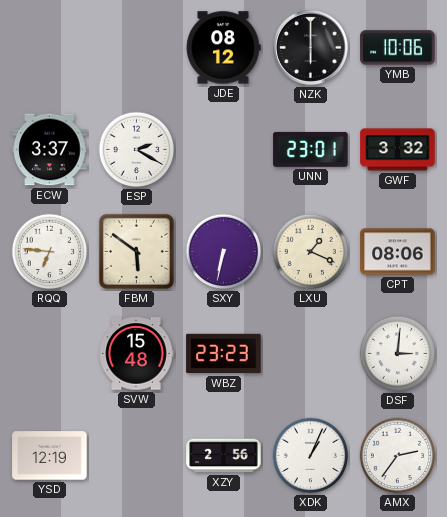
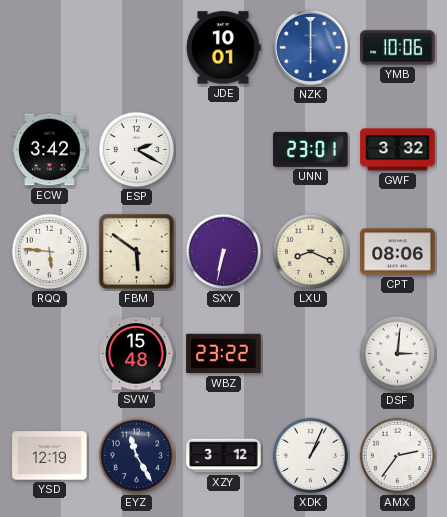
JDE: 08:12 -> 10:01 (223, 48)
NZK dial: black -> blue (310, 47)
ECW: 3:37 -> 3:42 (50, 150)
RQQ: 6:46 -> 5:46 (50, 252)
LXU: 1:19 -> 8:19 (311, 252)
WBZ: 23:23 -> 23:22 (224, 354)
EYZ: none -> 11:25 (137, 456)
XZY: 2:56 -> 3:12 (224, 456)
